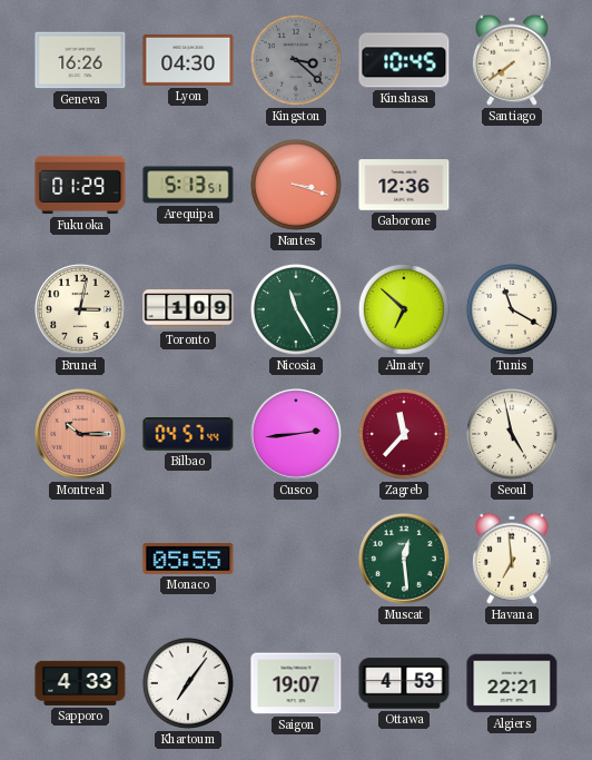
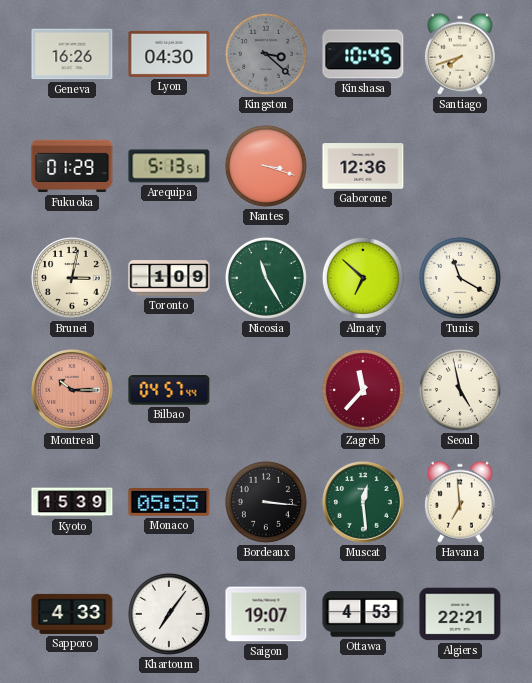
Santiago: 7:39 -> 7:42 (460, 54)
Cusco: 2:44 -> none (297, 435)
Kyoto: none -> 15:39 (72, 502)
Bordeaux: none -> 3:16 (266, 502)
